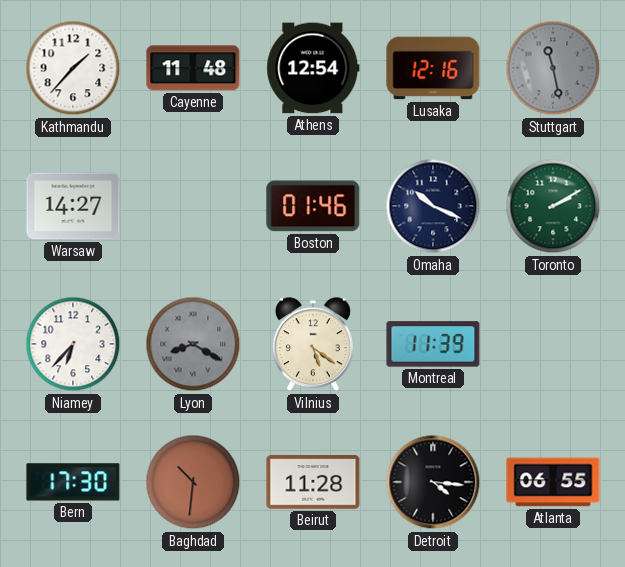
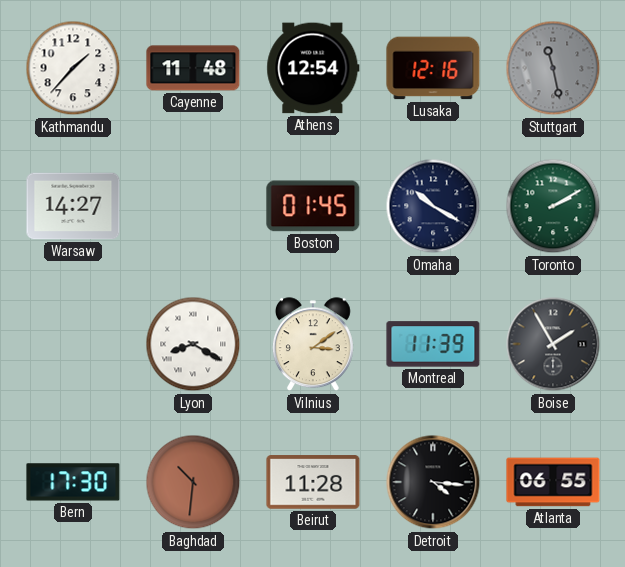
Boston: 01:46 -> 01:45 (313, 206)
Omaha: 10:19 -> 10:20 (433, 206)
Niamey: 6:37 -> none (73, 344)
Lyon dial: grey -> white (193, 344)
Vilnius: 5:21 -> 3:09 (313, 345)
Boise: none -> 1:55 (553, 344)
